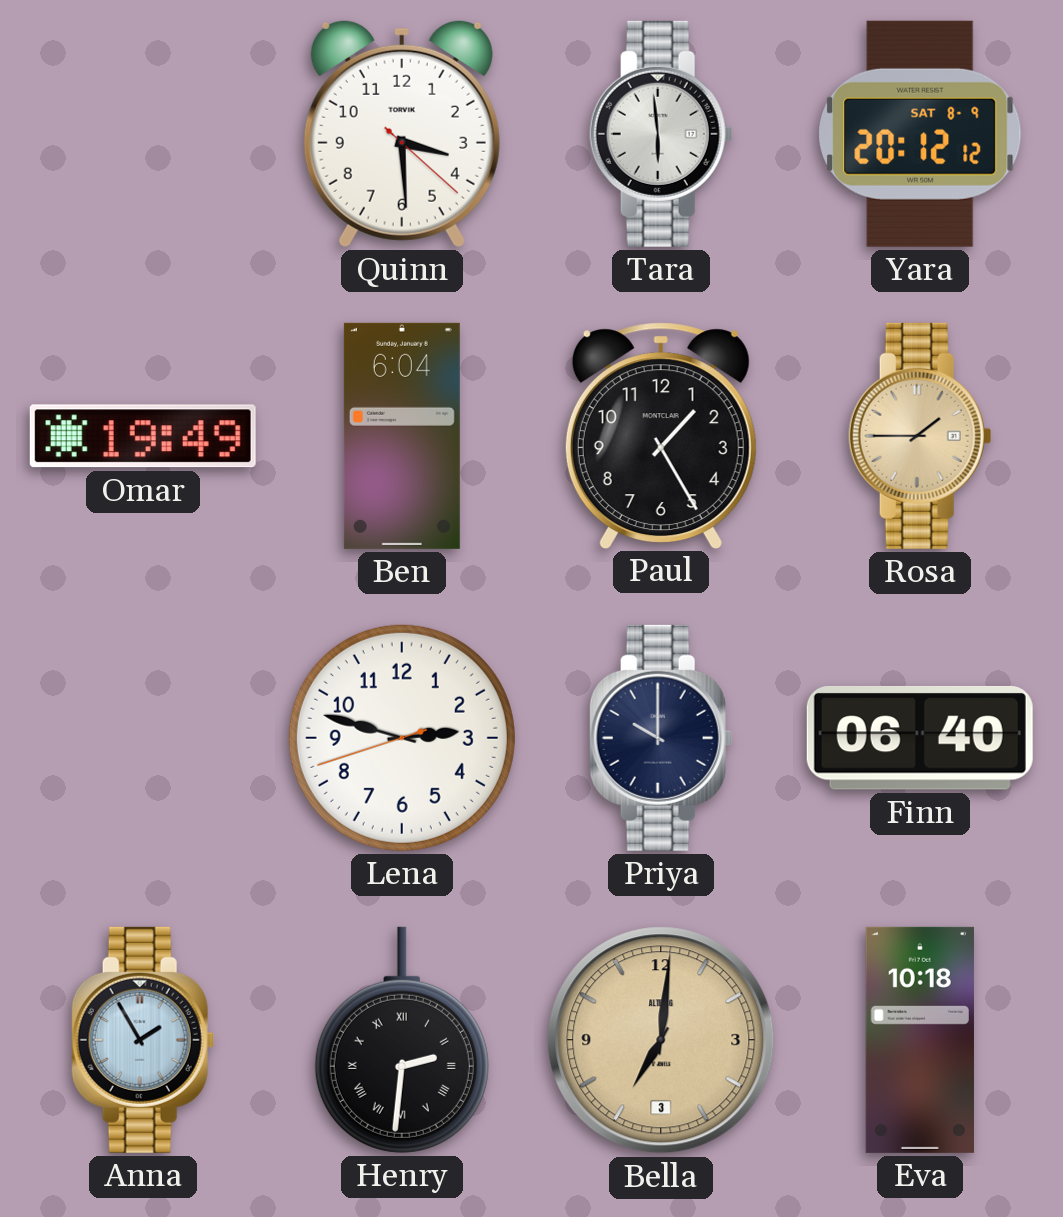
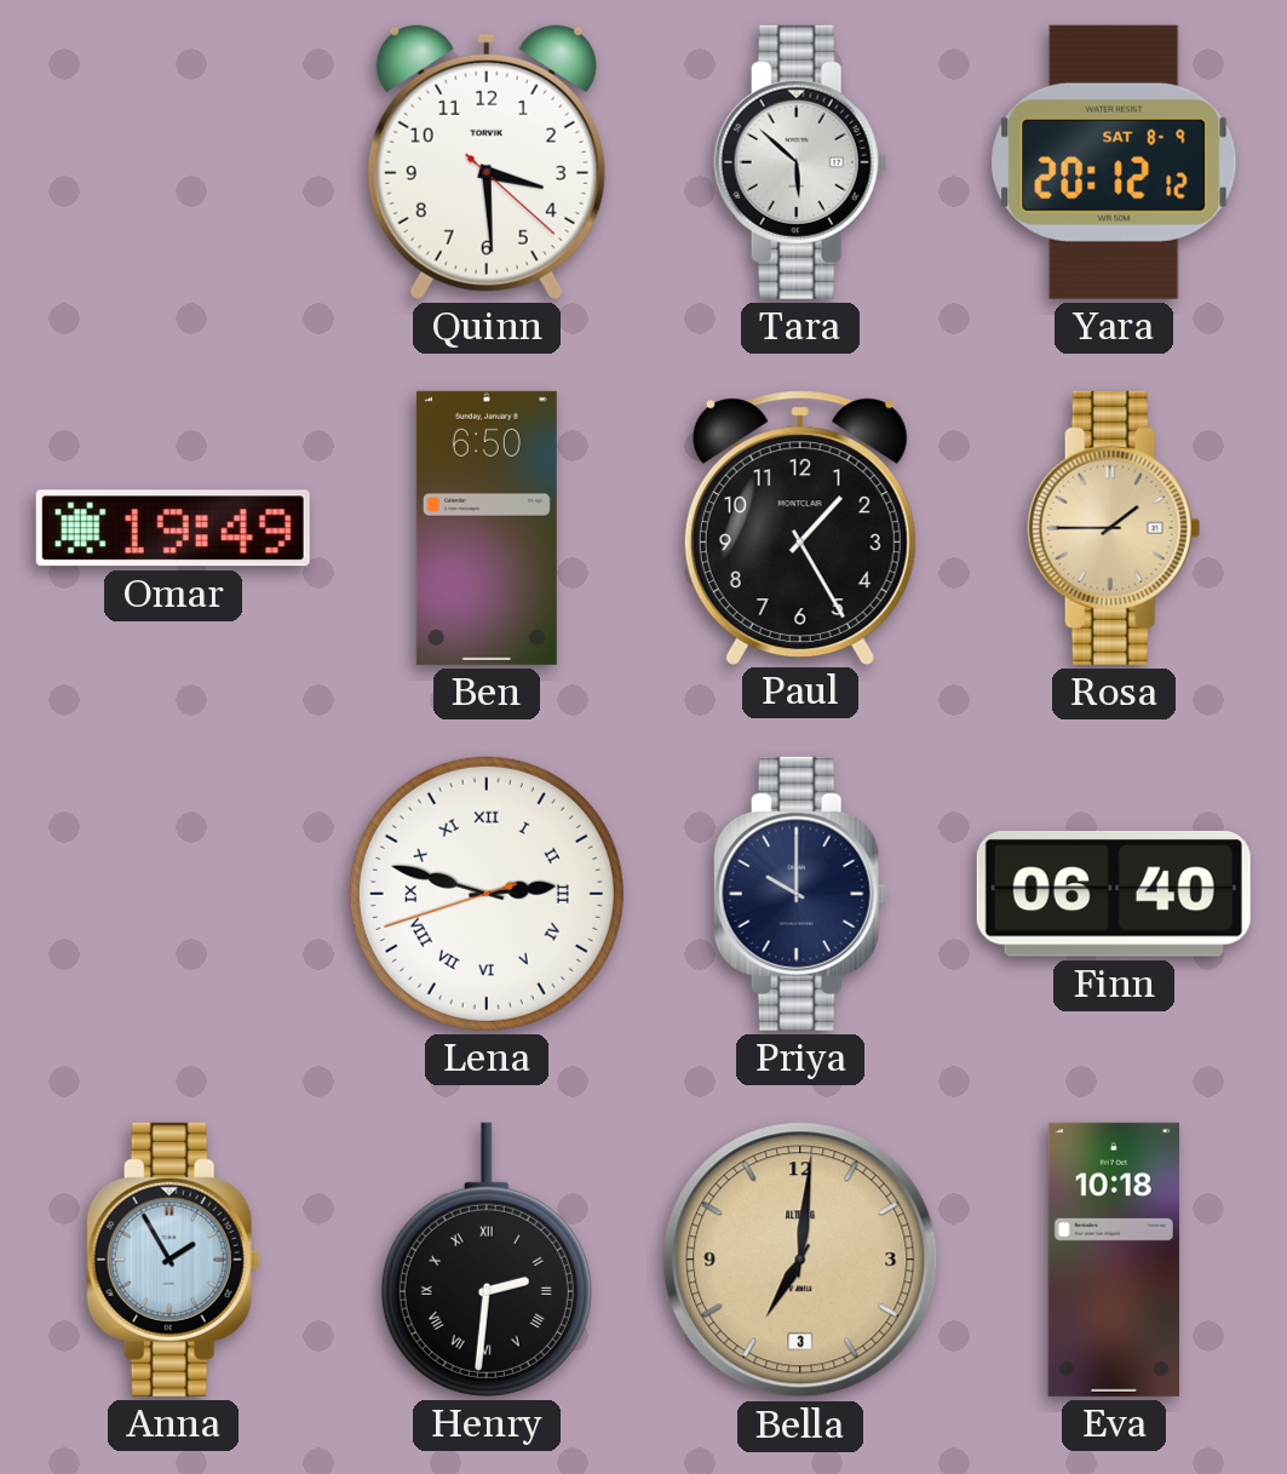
Tara: 5:59 -> 5:52 (800, 162)
Ben: 6:04 -> 6:50 (487, 528)
Lena numerals: Arabic -> Roman (487, 894)
